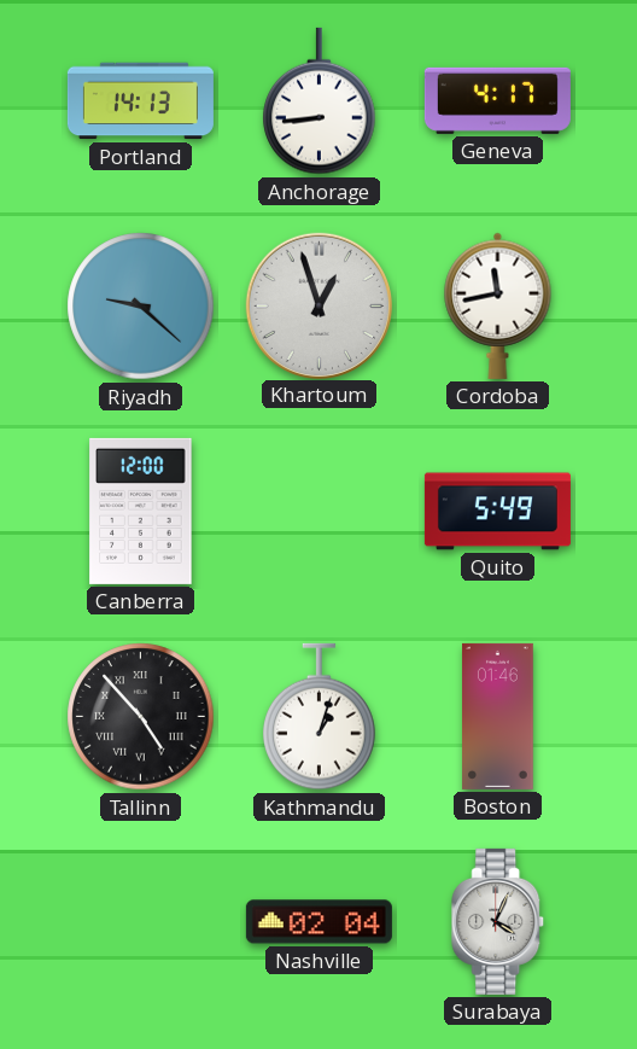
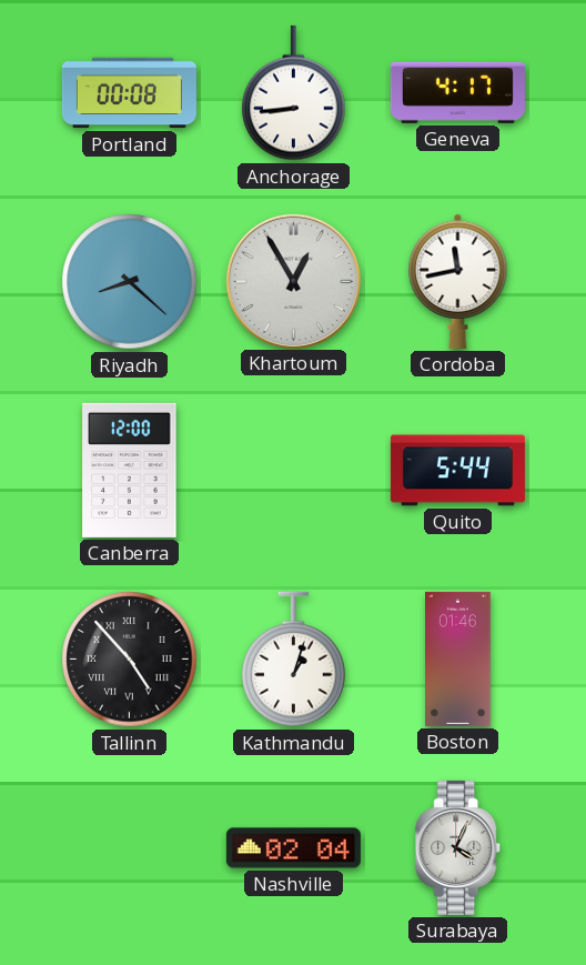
Portland: 14:13 -> 00:08 (129, 93)
Riyadh: 9:22 -> 8:22 (130, 282)
Khartoum: 12:57 -> 12:55 (293, 281)
Quito: 5:49 -> 5:44 (457, 471)
